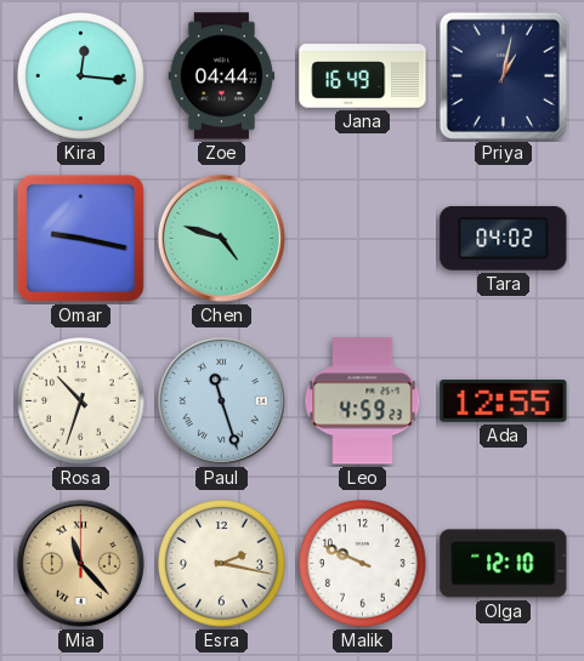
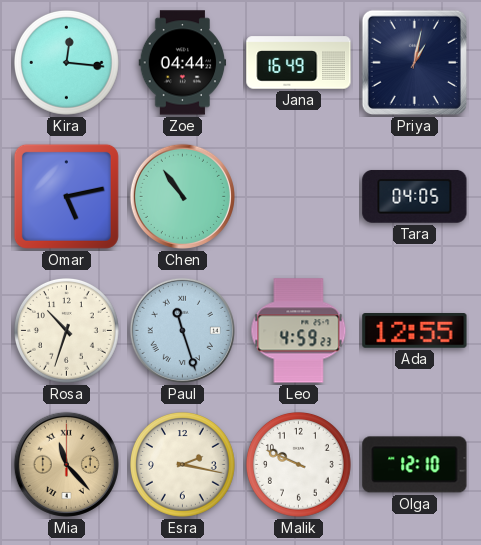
Omar: 9:17 -> 5:13 (66, 196)
Chen: 4:48 -> 10:54 (182, 196)
Tara: 04:02 -> 04:05 (415, 196)
